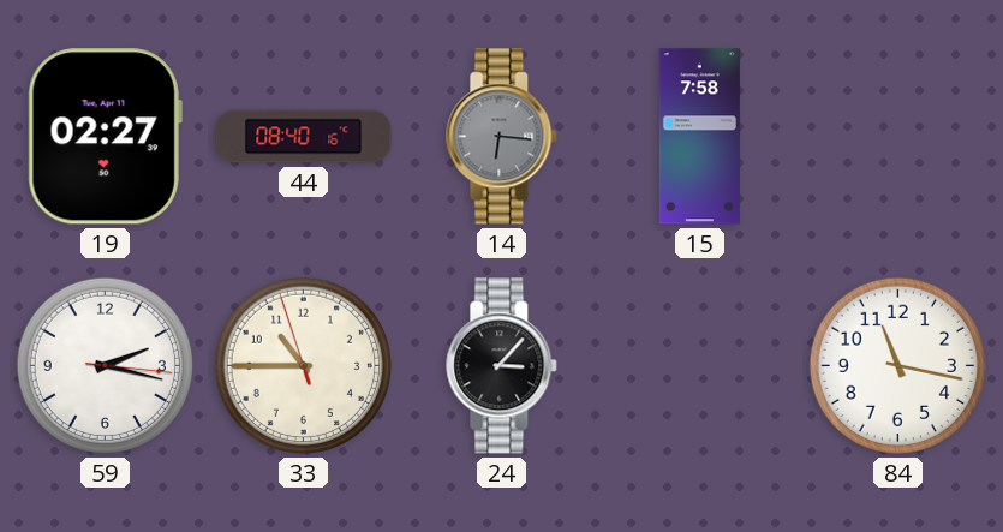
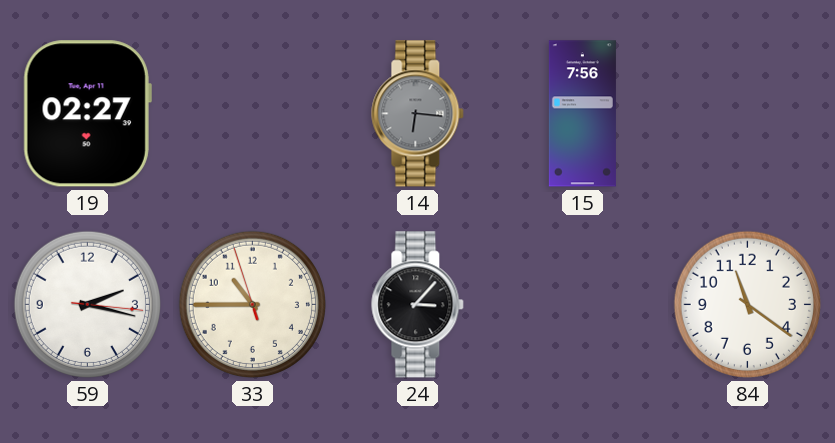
44: 08:40 -> none (304, 137)
15: 7:58 -> 7:56 (582, 114)
84: 11:17 -> 11:21 (747, 304)
